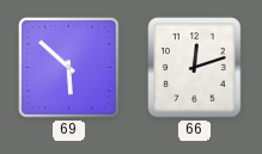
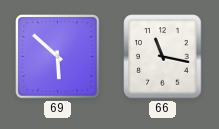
66: 12:12 -> 11:17 (163, 57)
